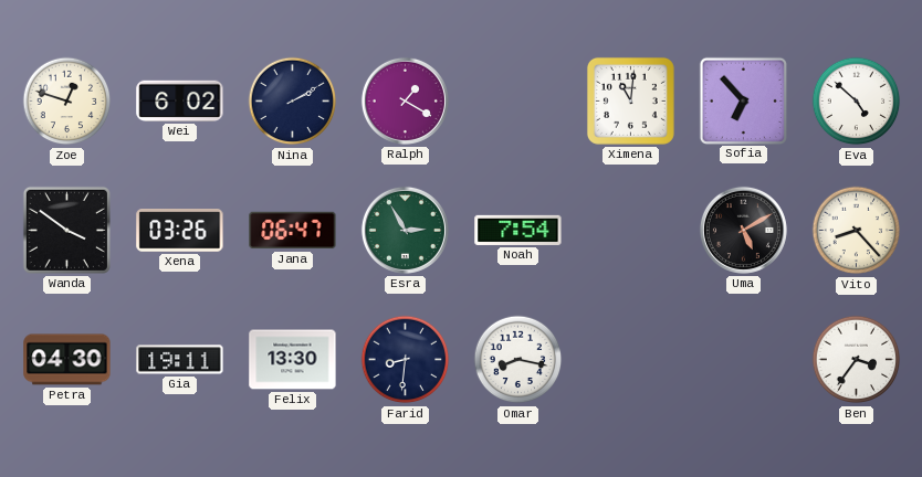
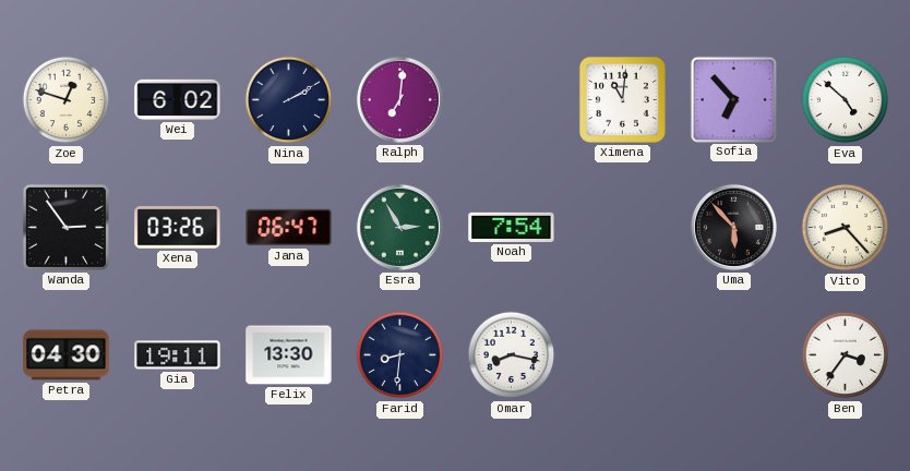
Ralph: 1:20 -> 7:01 (399, 99)
Wanda: 3:51 -> 2:54 (65, 227)
Uma: 5:10 -> 5:53 (733, 227)
